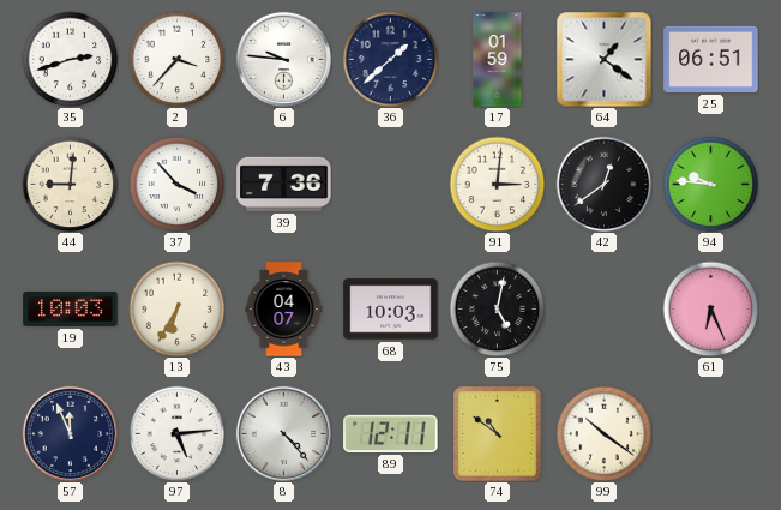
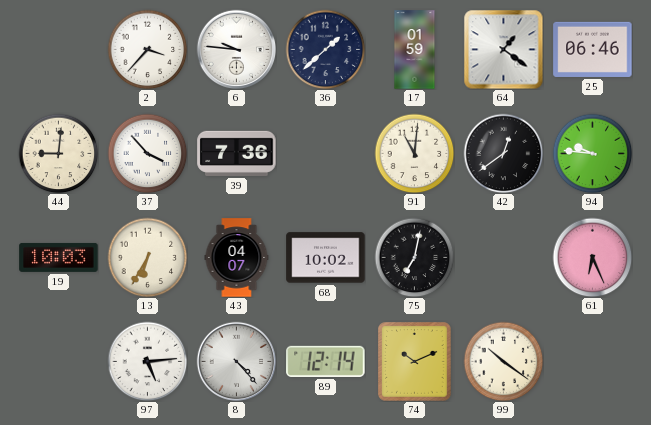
35: 2:42 -> none (70, 59)
25: 06:51 -> 06:46 (593, 49)
91: 3:01 -> 11:01 (414, 153)
68: 10:03 -> 10:02 (326, 258)
75: 5:02 -> 7:02 (414, 257)
57: 11:56 -> none (70, 433)
89: 12:11 -> 12:14 (326, 361)
74: 10:51 -> 10:11 (415, 362)
